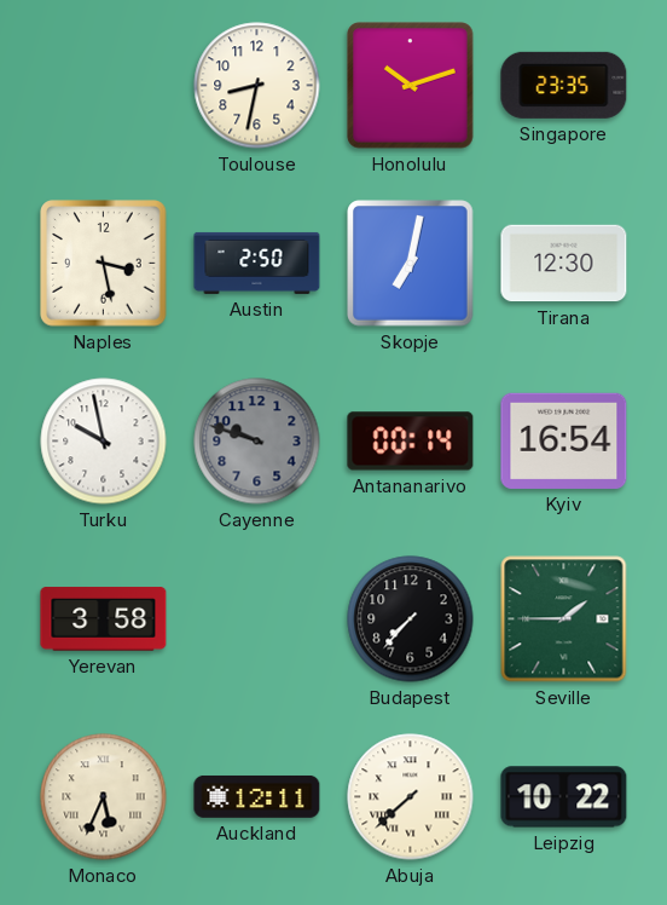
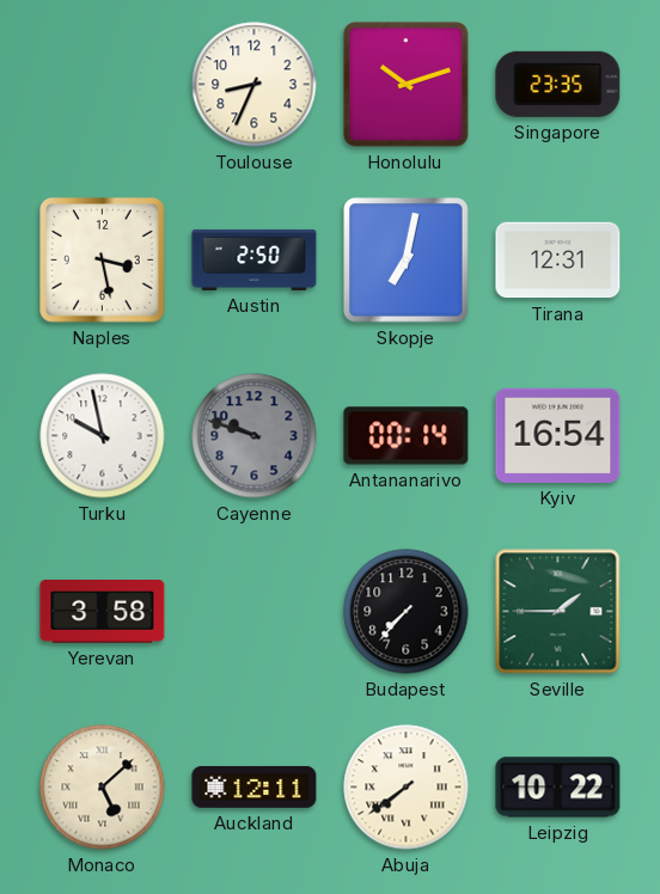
Toulouse: 8:32 -> 8:34 (255, 85)
Tirana: 12:30 -> 12:31 (558, 261)
Monaco: 5:34 -> 5:08 (103, 788)
Abuja: 7:38 -> 7:39 (407, 788)
